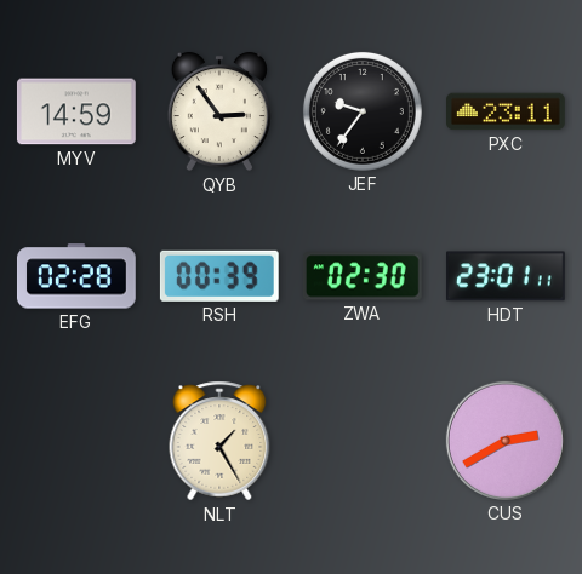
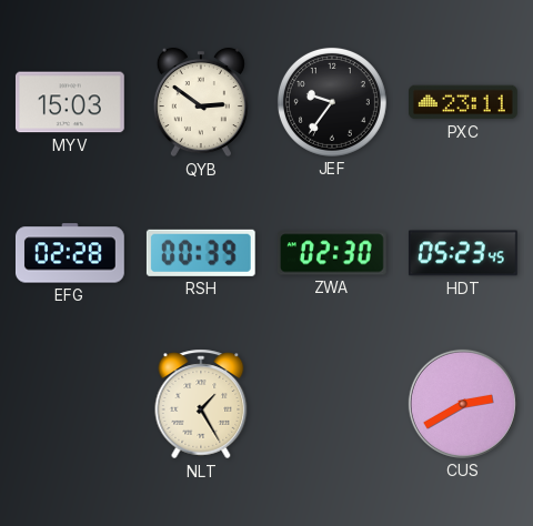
MYV: 14:59 -> 15:03 (70, 102)
QYB: 2:54 -> 2:51 (201, 102)
HDT: 23:01 -> 05:23 (463, 253)
